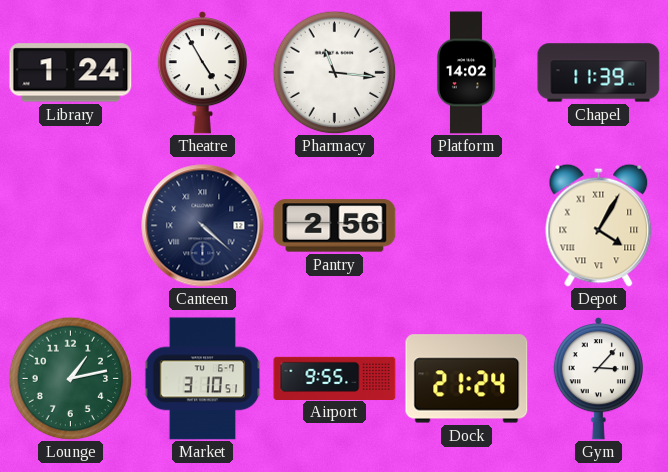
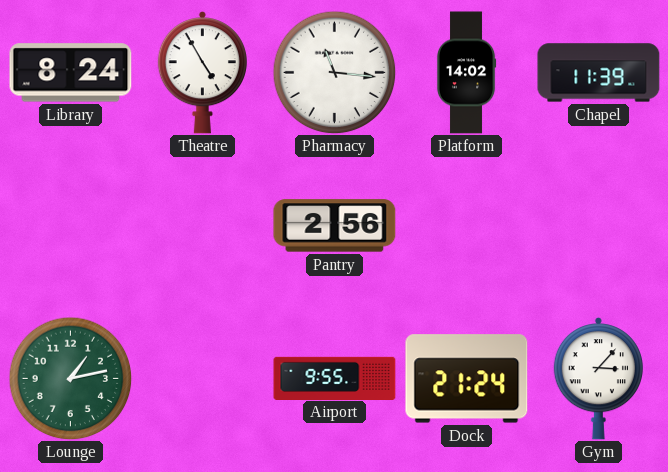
Library: 1:24 -> 8:24 (71, 73)
Canteen: 4:22 -> none (203, 226)
Depot: 4:05 -> none (599, 225)
Market: 3:10 -> none (203, 379)
